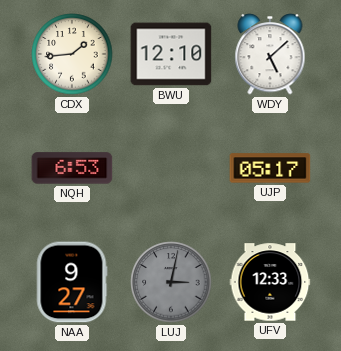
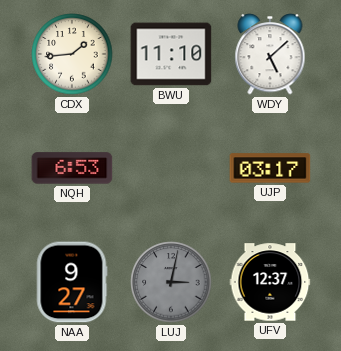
BWU: 12:10 -> 11:10 (171, 54)
UJP: 05:17 -> 03:17 (270, 168)
UFV: 12:33 -> 12:37 (270, 282)
